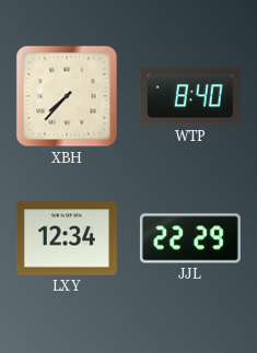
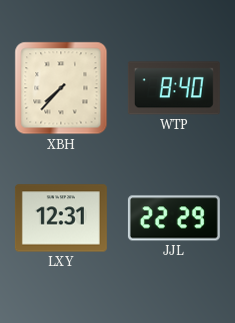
LXY: 12:34 -> 12:31 (61, 218)
